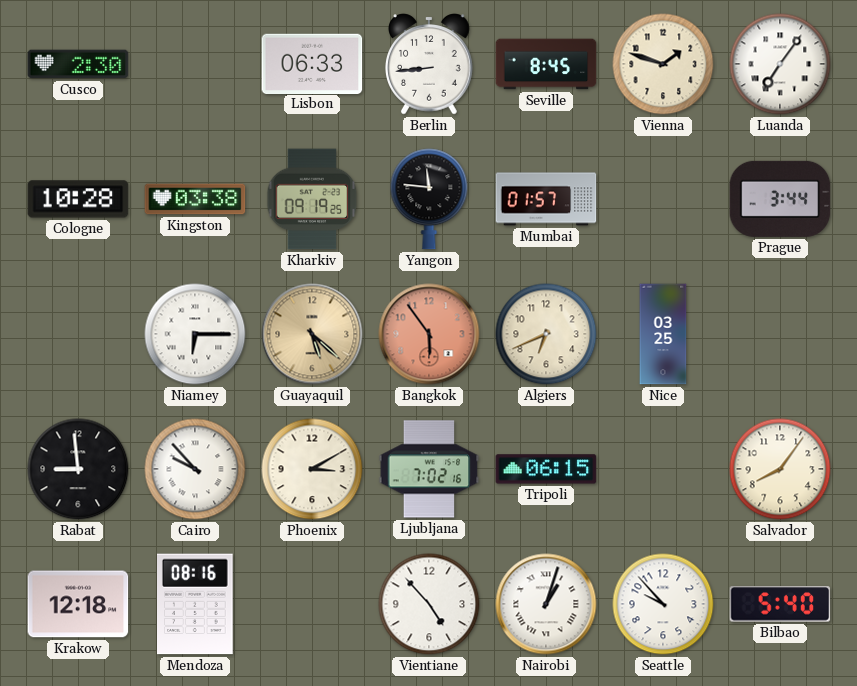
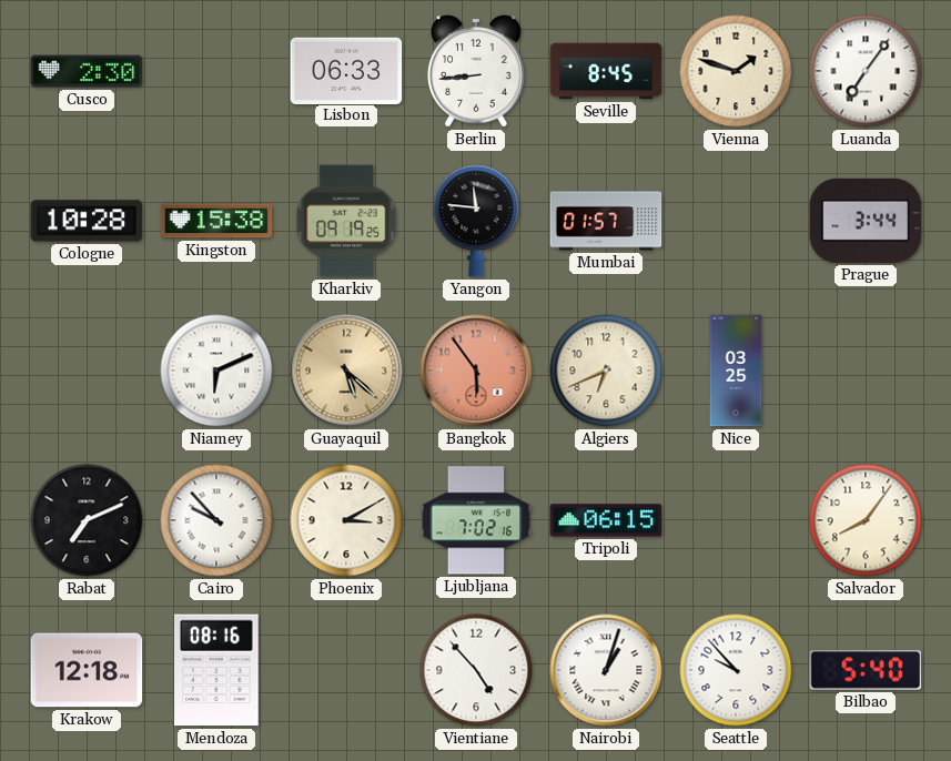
Kingston: 03:38 -> 15:38 (216, 221)
Niamey: 6:15 -> 6:11 (216, 371)
Rabat: 8:59 -> 7:11 (87, 520)
